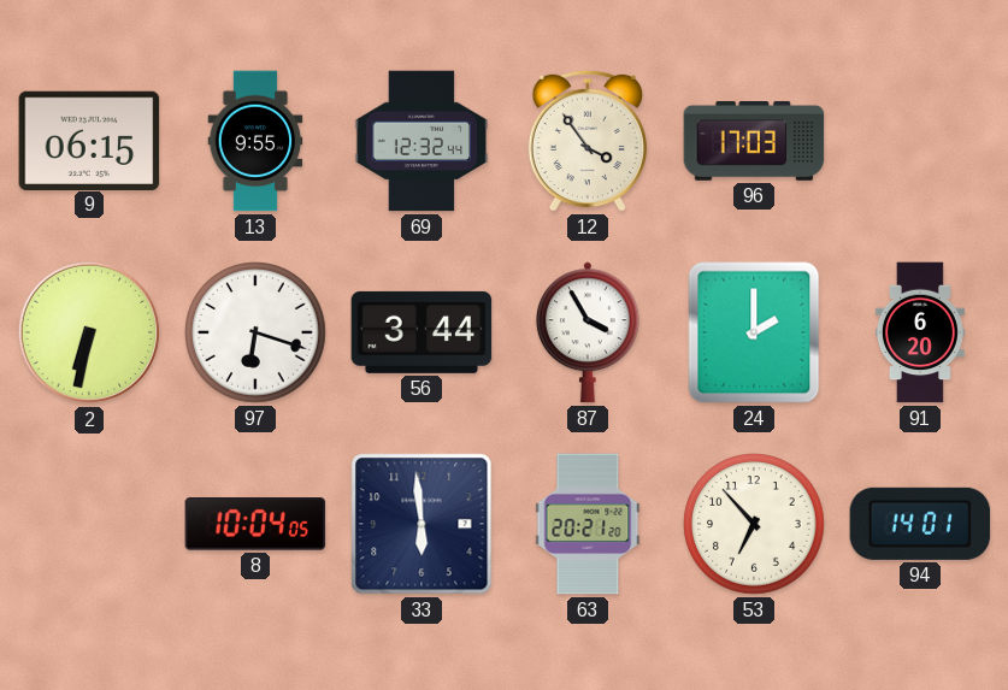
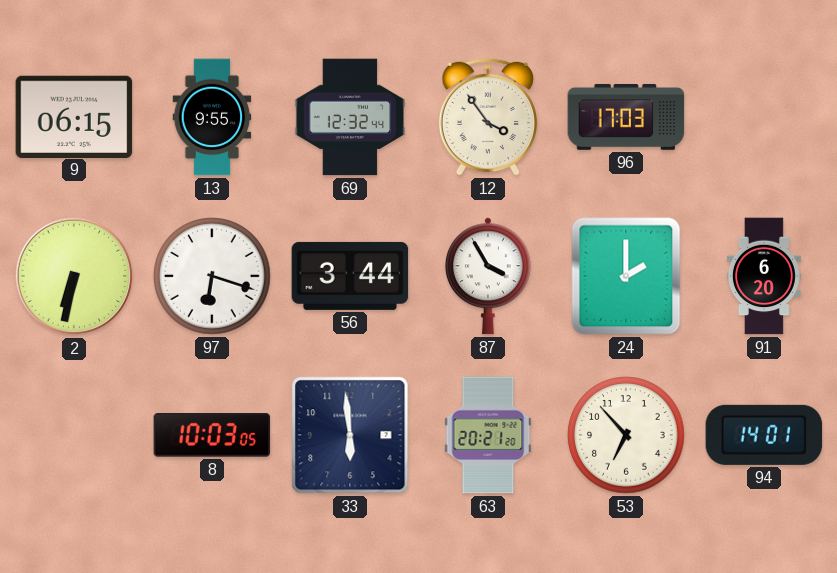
8: 10:04 -> 10:03 (212, 436)
